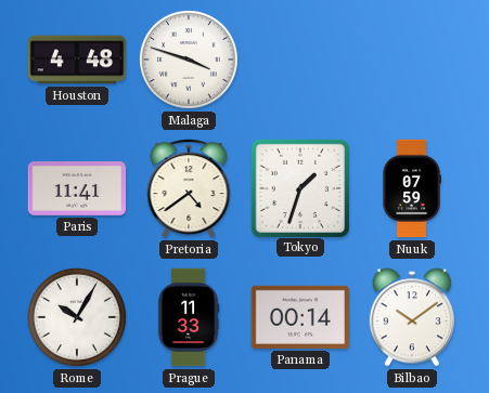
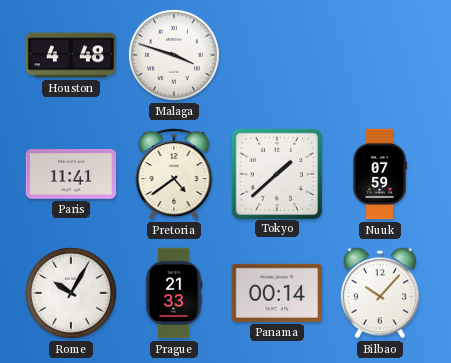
Tokyo: 1:33 -> 1:38 (276, 173)
Prague: 11:33 -> 21:33 (174, 293)
Bilbao: 10:09 -> 10:07 (380, 293)
